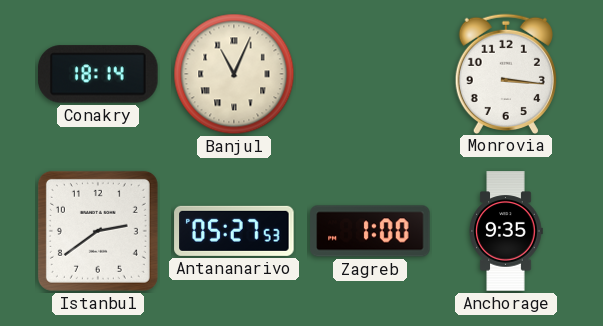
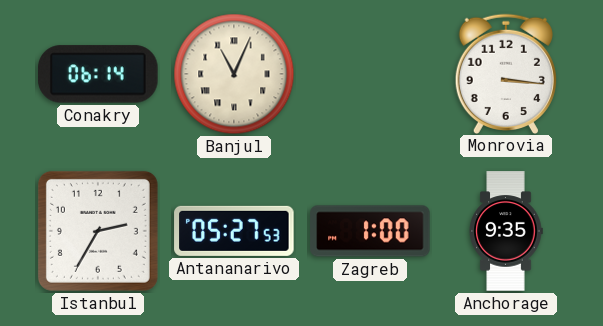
Conakry: 18:14 -> 06:14 (98, 74)
Istanbul: 2:39 -> 2:35 (98, 231)
